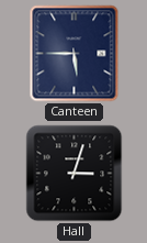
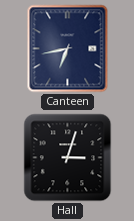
Canteen: 5:45 -> 6:43 (68, 49)
